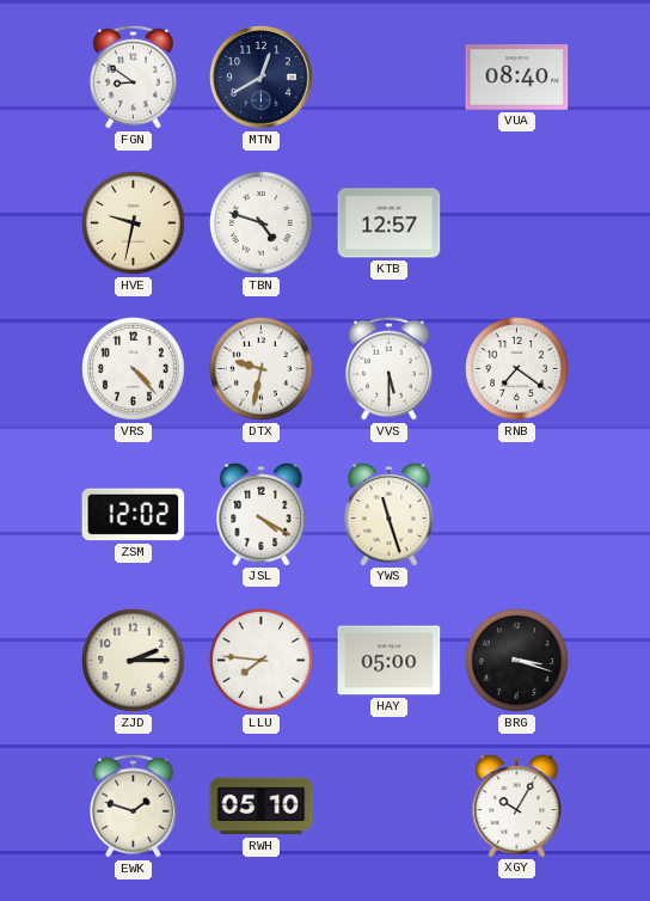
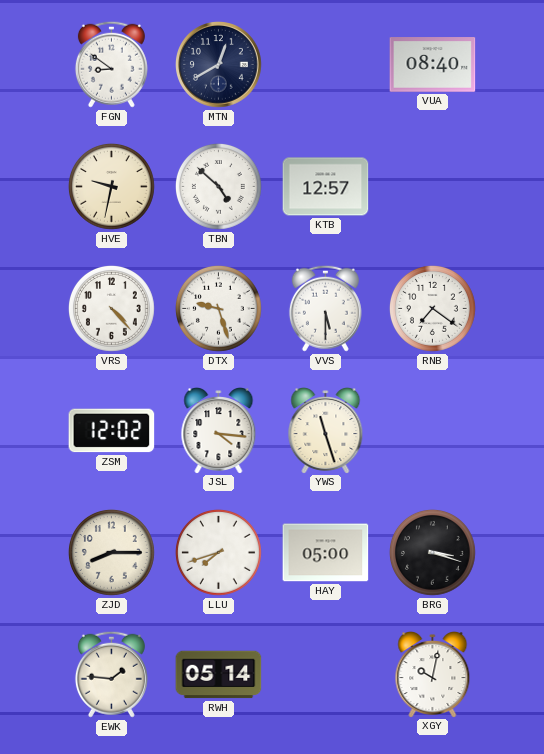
TBN: 4:48 -> 4:52 (218, 186)
DTX: 9:32 -> 9:27 (218, 308)
JSL: 4:20 -> 4:16 (219, 431)
ZJD: 2:15 -> 8:15 (111, 552)
LLU: 7:46 -> 7:42 (218, 552)
EWK: 1:48 -> 1:46 (111, 674)
RWH: 05:10 -> 05:14 (219, 675)
XGY: 10:05 -> 10:02 (433, 675)
